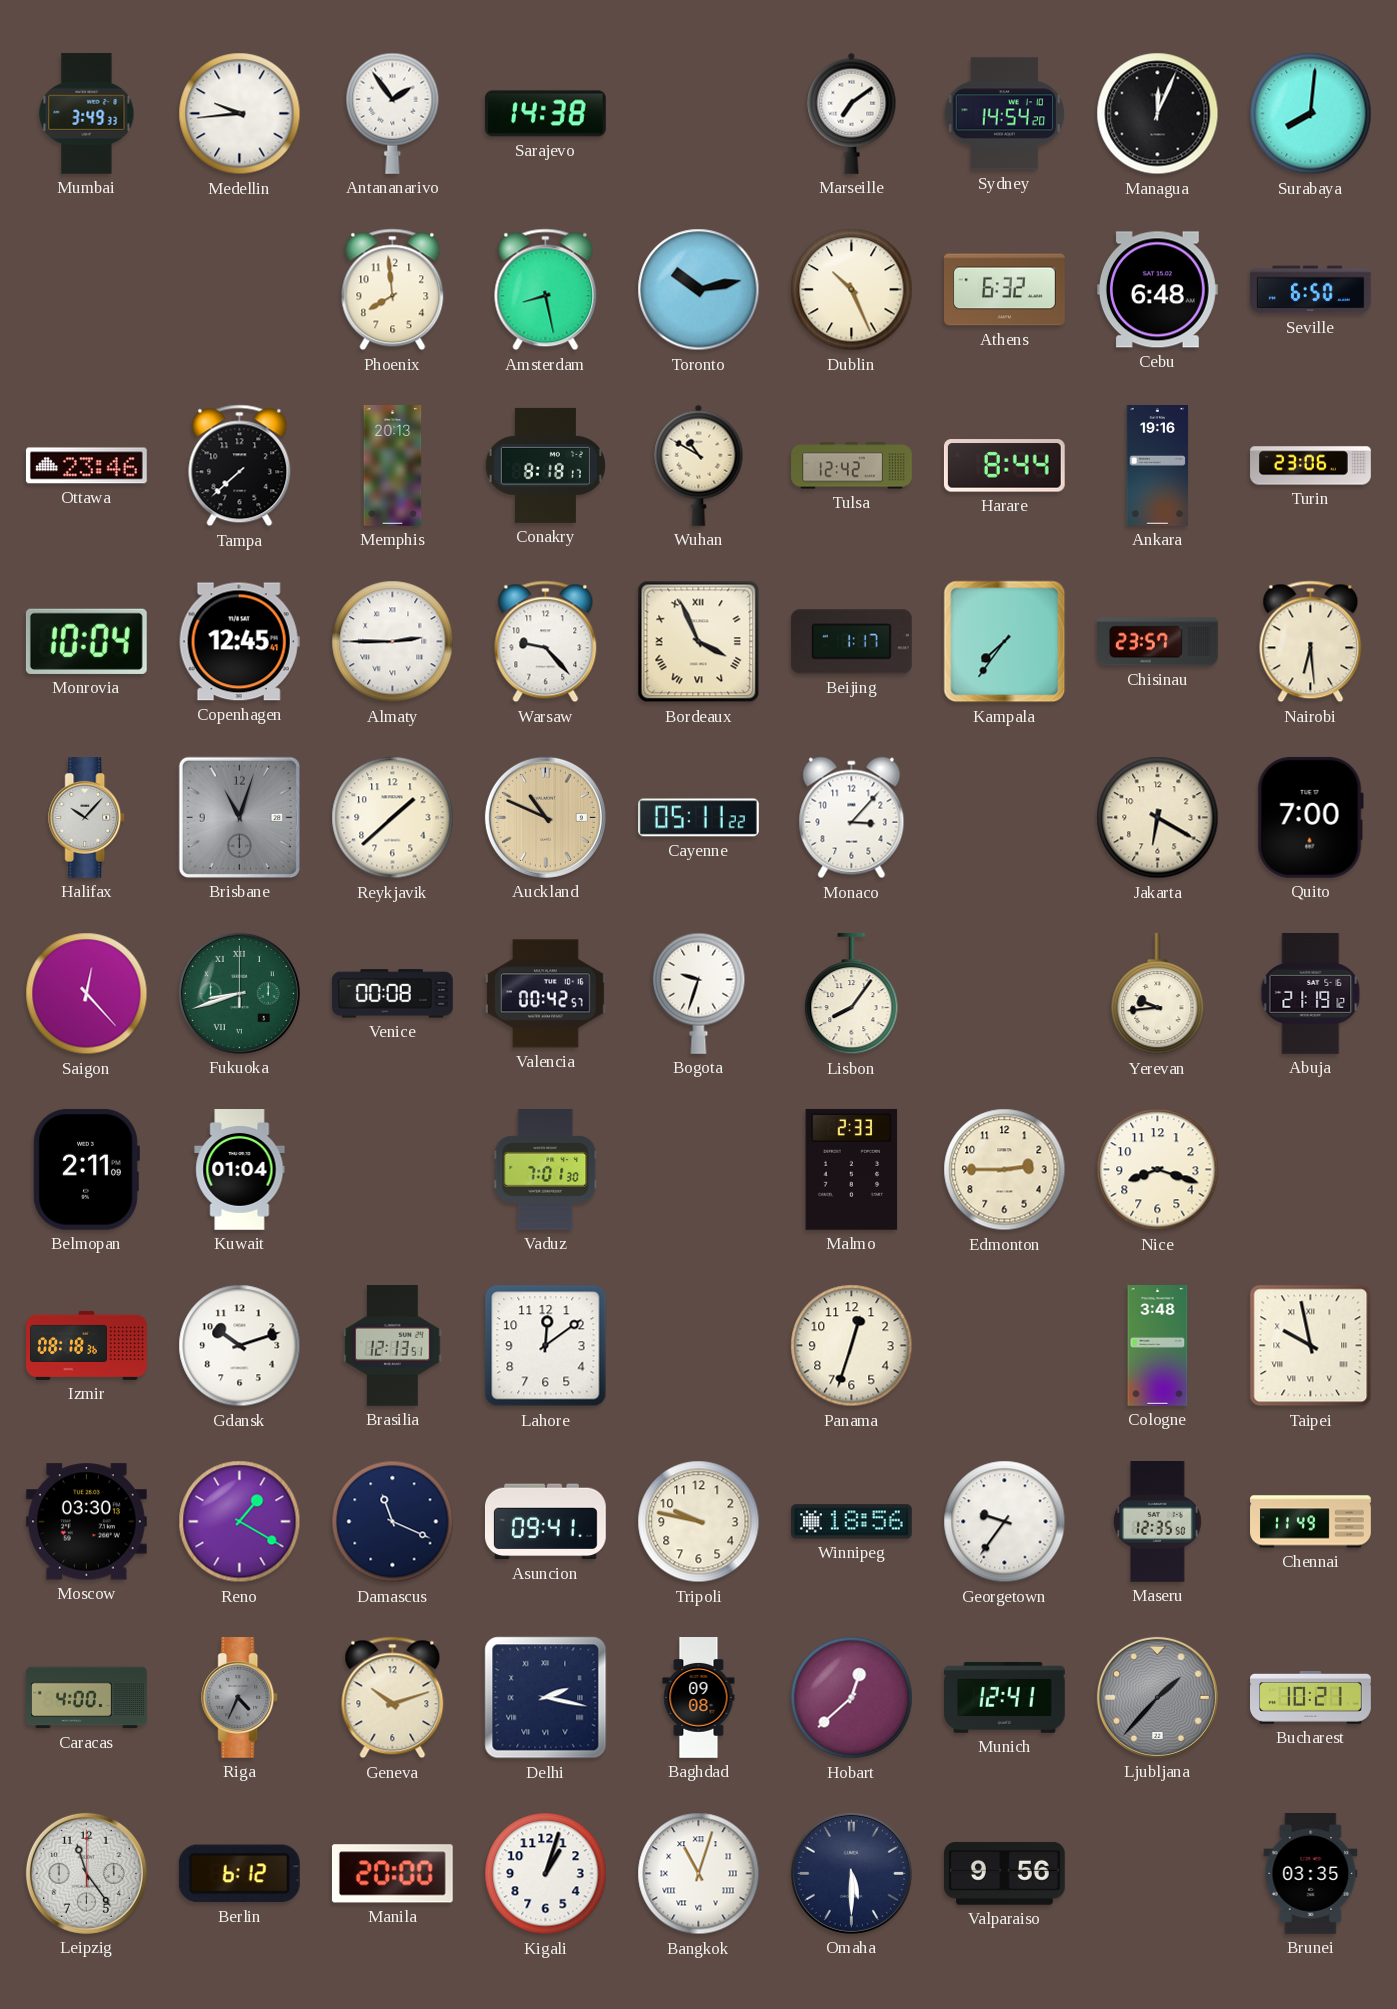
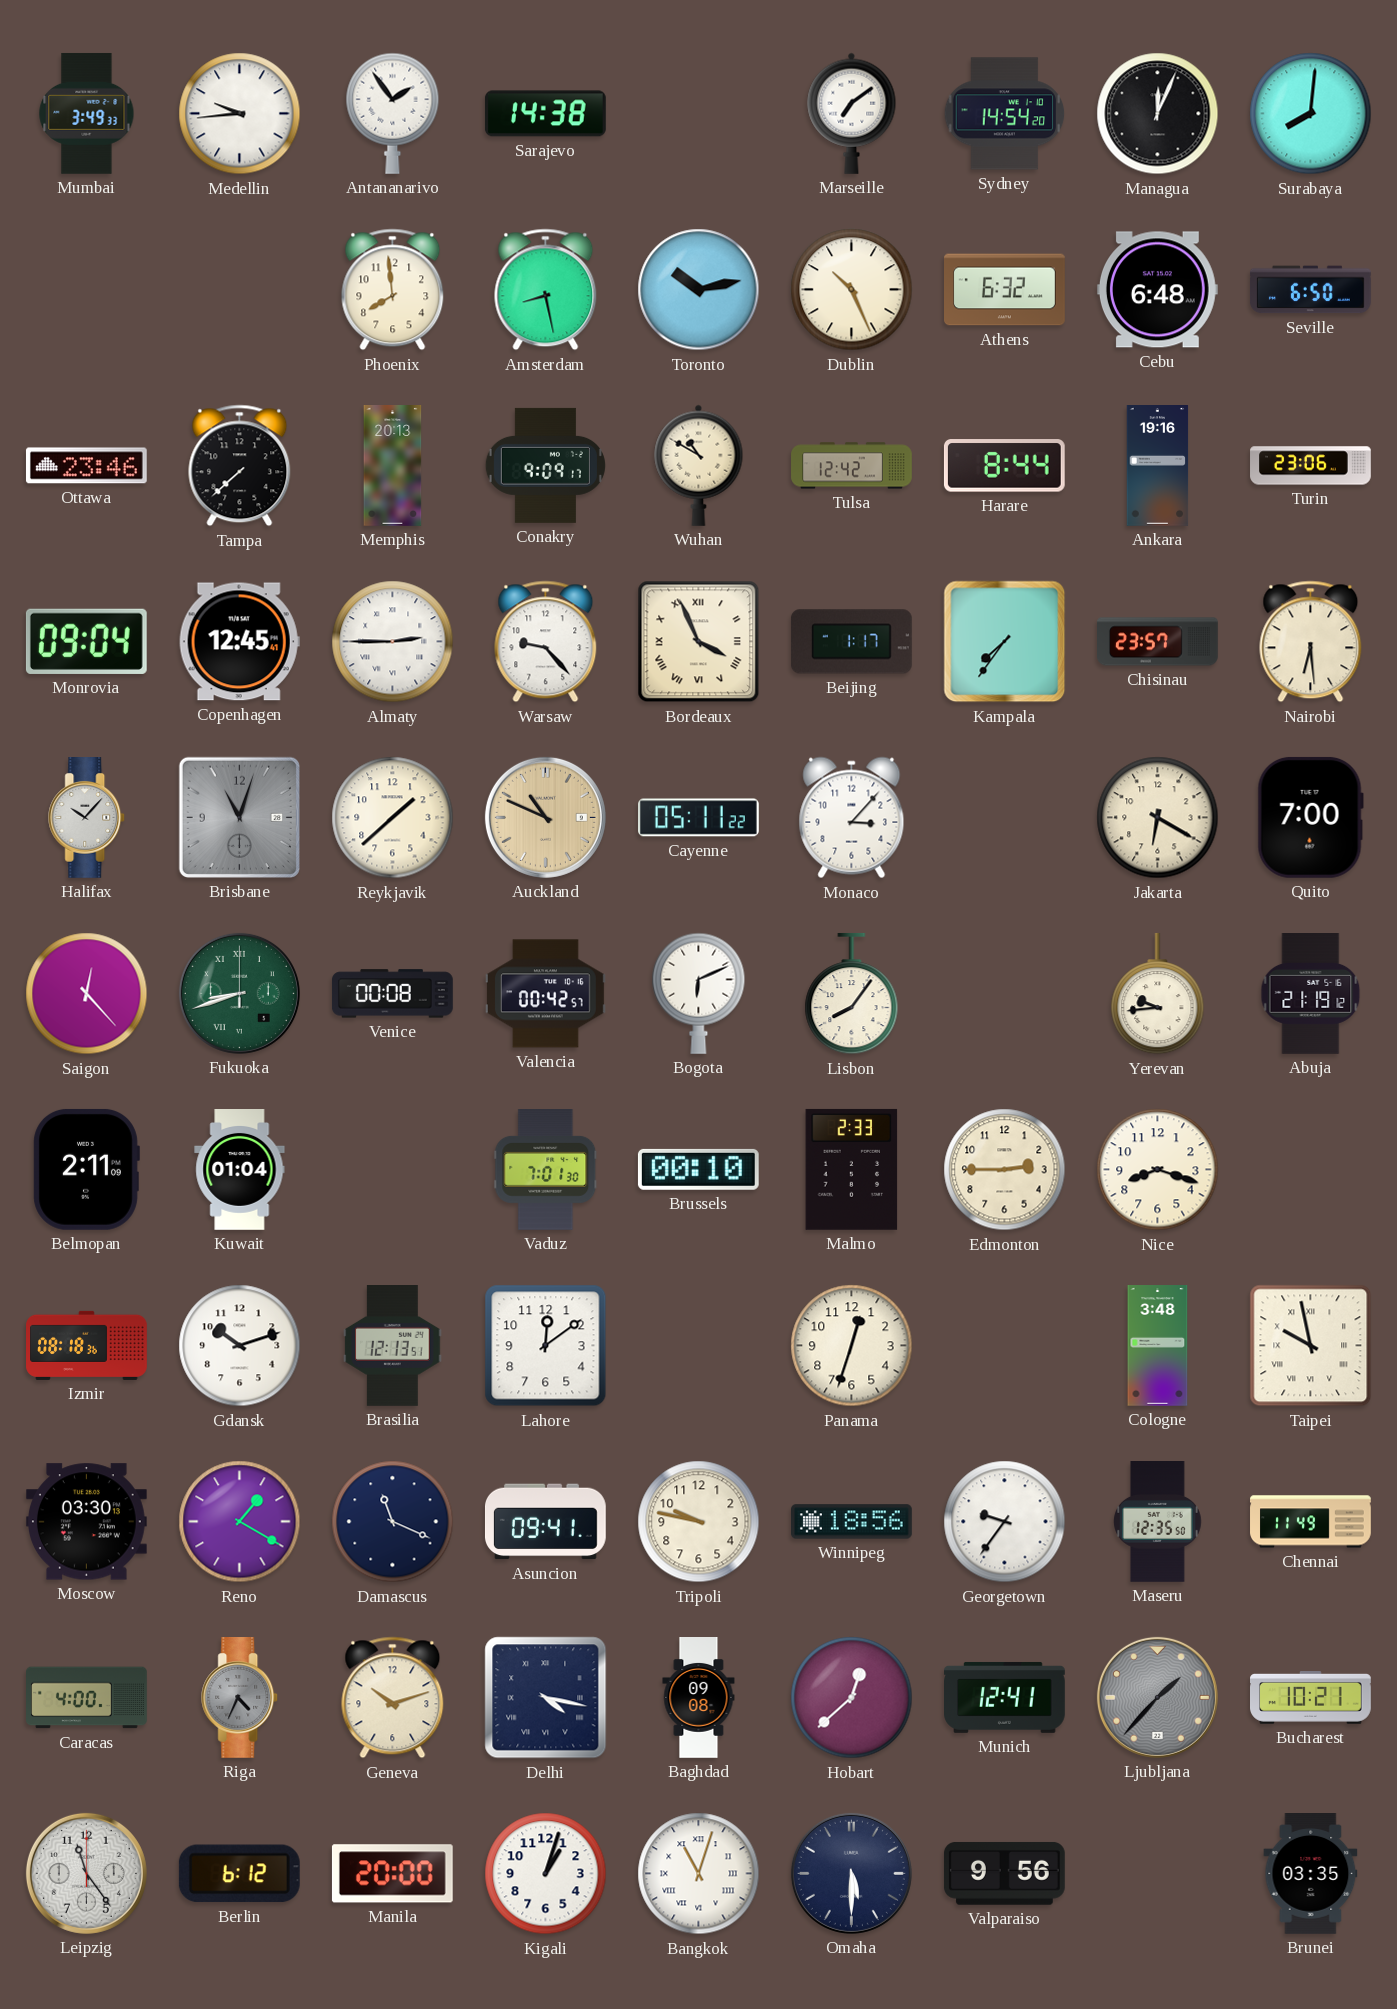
Conakry: 8:18 -> 9:09 (545, 465)
Monrovia: 10:04 -> 09:04 (86, 641)
Bogota: 9:33 -> 6:11 (699, 993)
Brussels: none -> 00:10 (698, 1169)
Delhi: 2:17 -> 4:17 (546, 1698)
